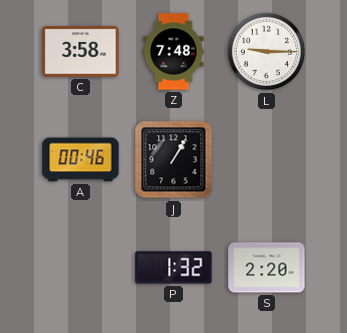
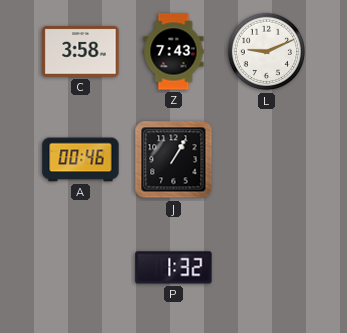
Z: 7:48 -> 7:43 (174, 52)
L: 9:15 -> 9:11 (267, 52)
S: 2:20 -> none (267, 268)
